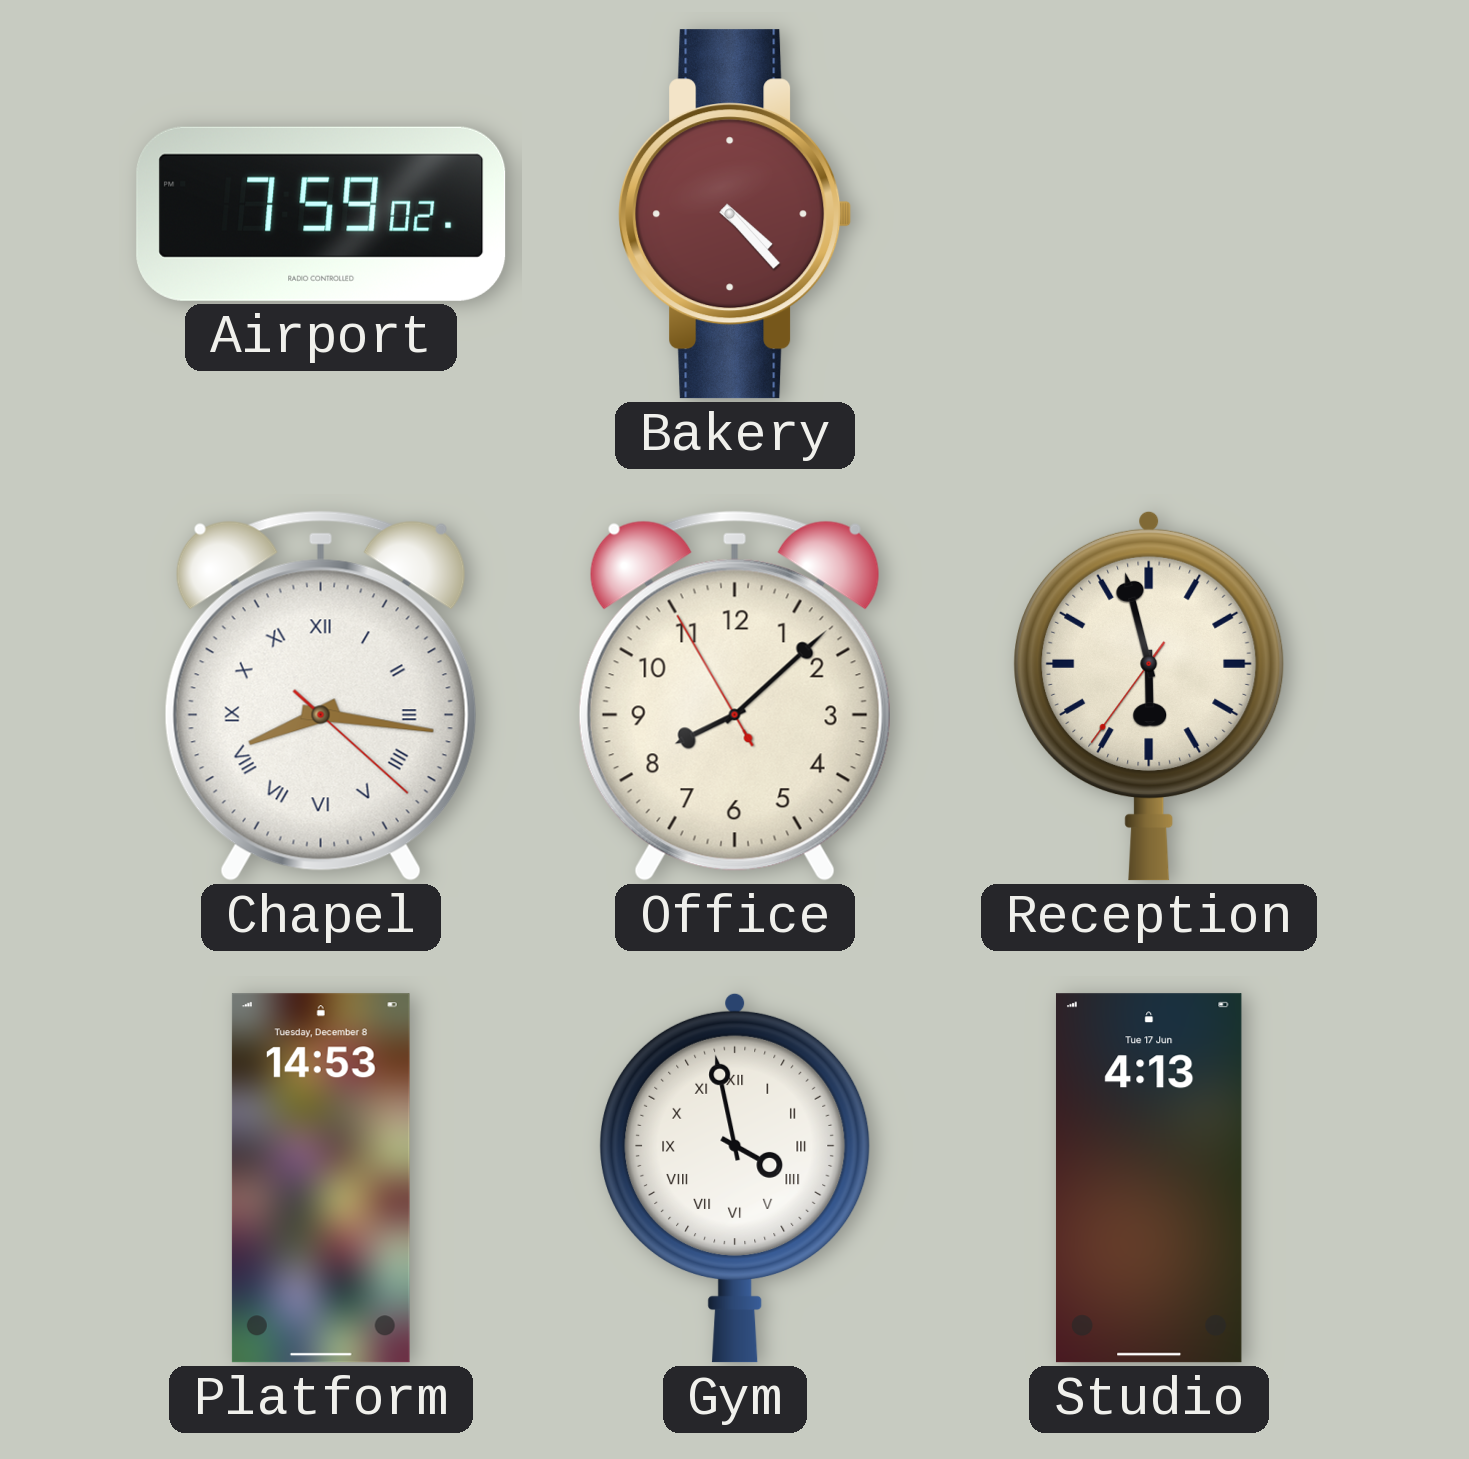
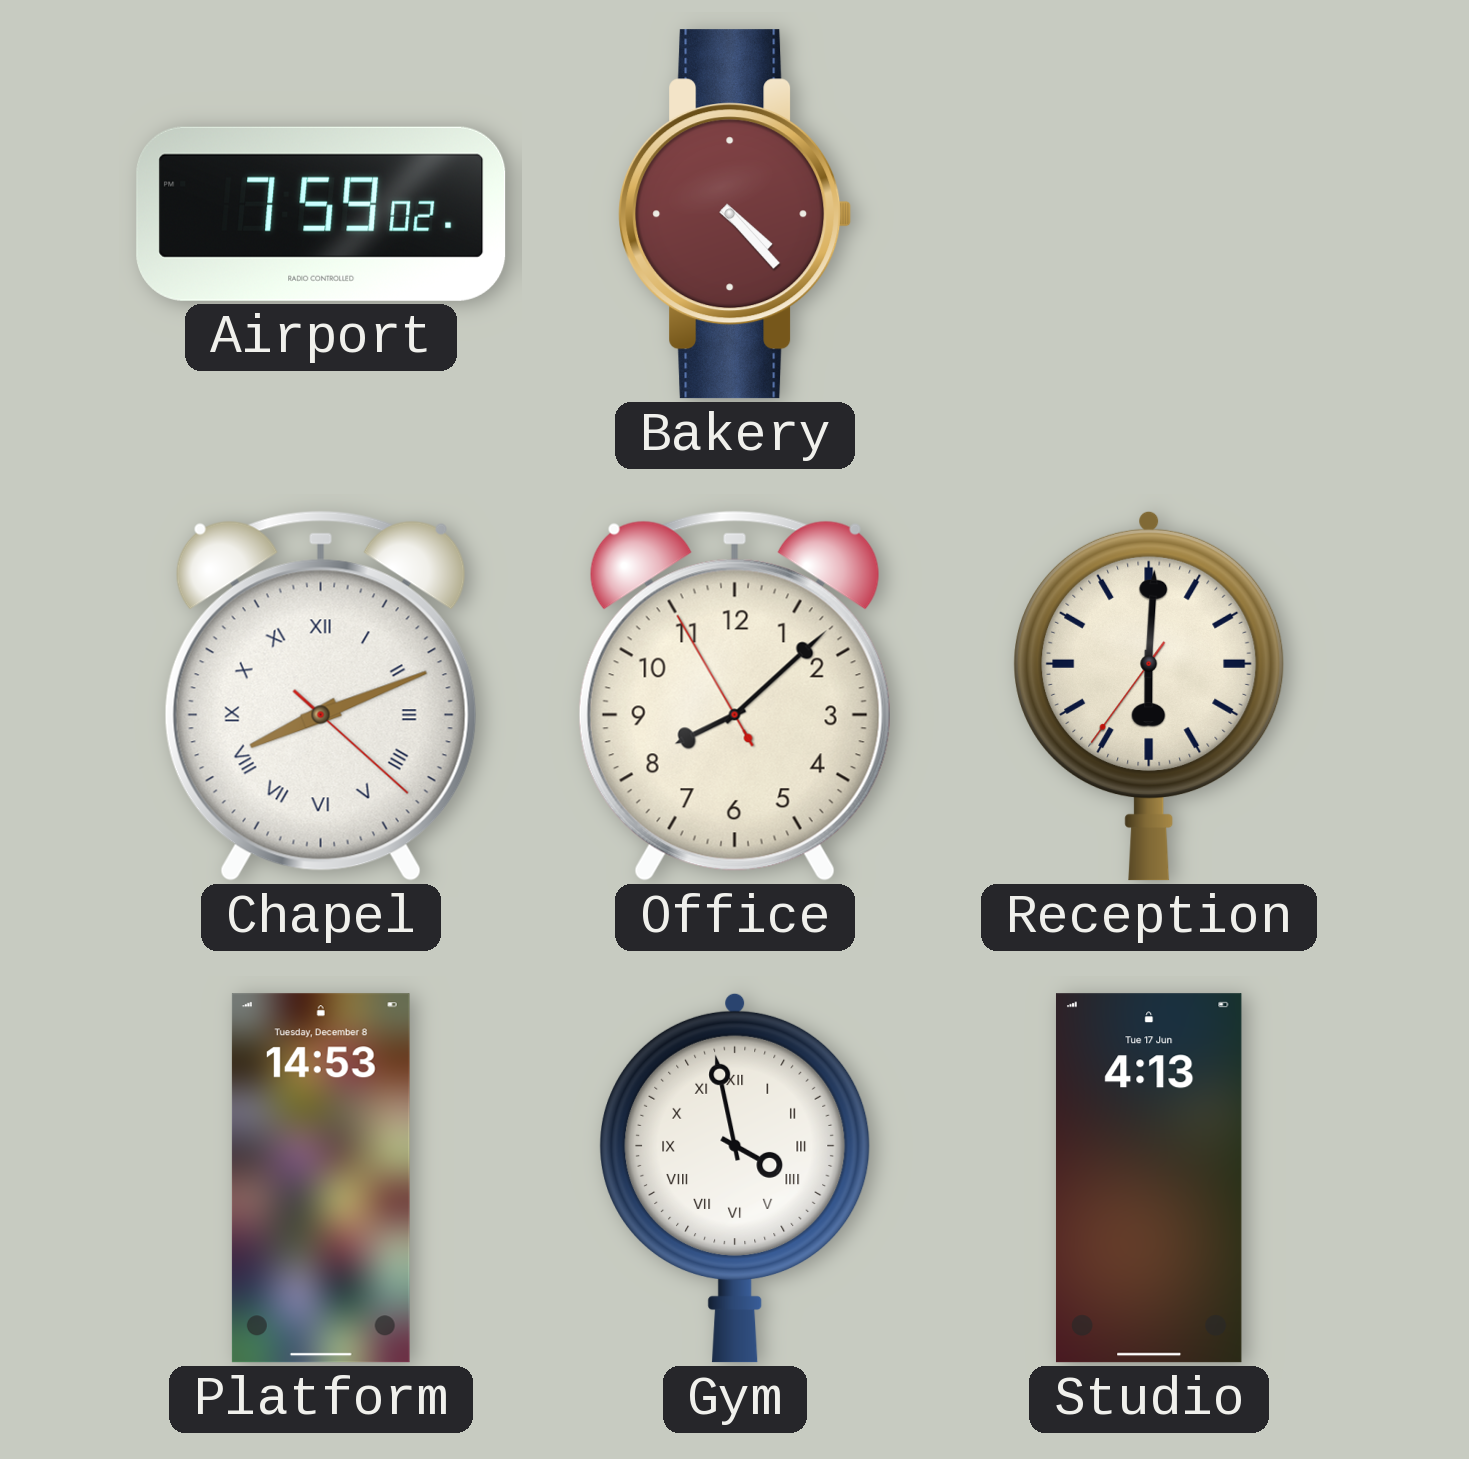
Chapel: 8:16 -> 8:11 (321, 696)
Reception: 5:57 -> 6:00 (1150, 696)
